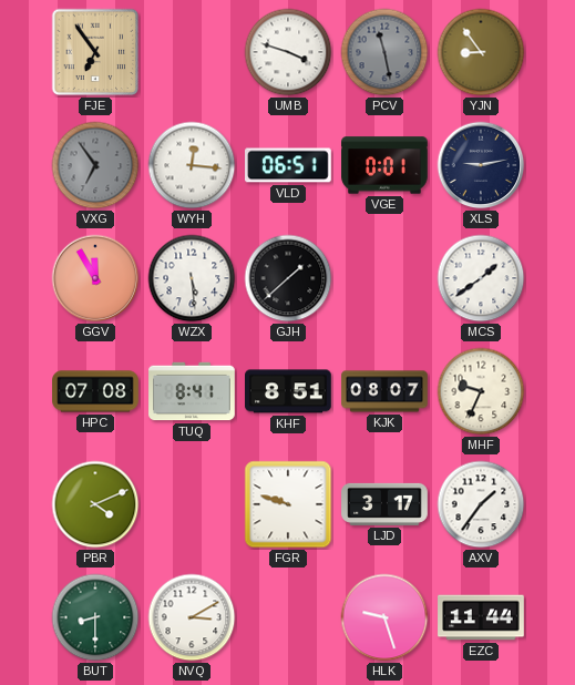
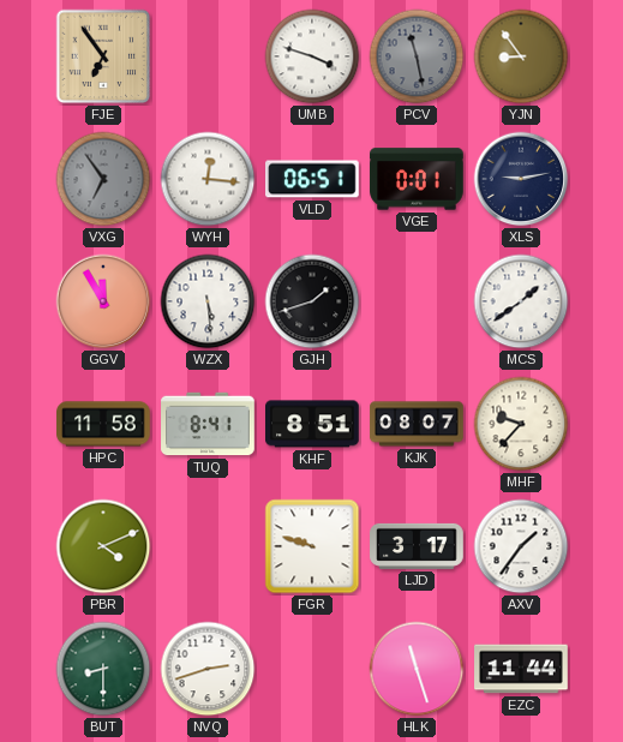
GJH: 1:38 -> 1:42 (312, 301)
HPC: 07:08 -> 11:58 (103, 424)
MHF: 9:34 -> 9:37 (521, 424)
NVQ: 3:10 -> 2:42 (208, 669)
HLK: 9:27 -> 11:27 (417, 669)
